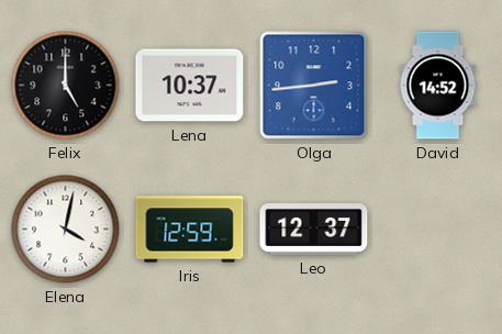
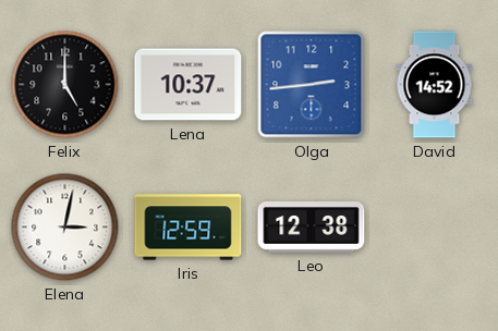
Elena: 4:02 -> 3:02 (65, 228)
Leo: 12:37 -> 12:38 (312, 228)
